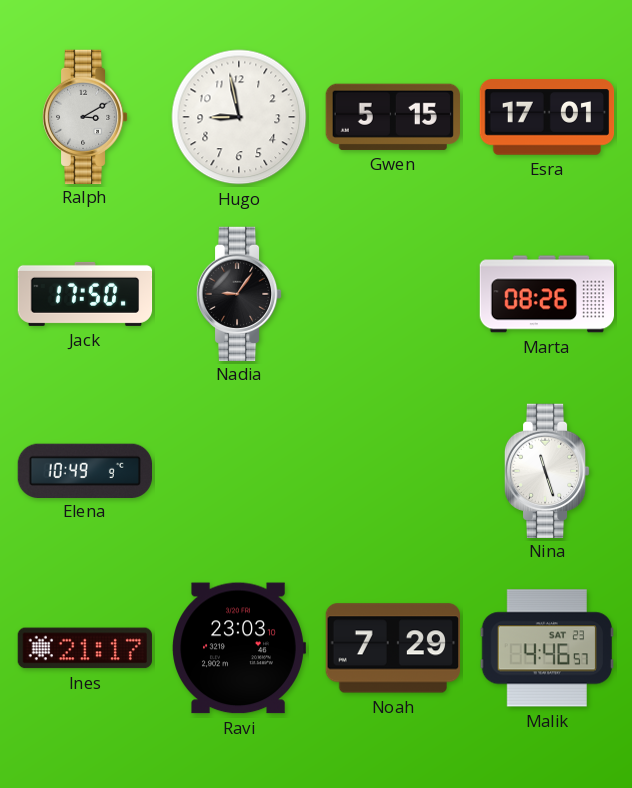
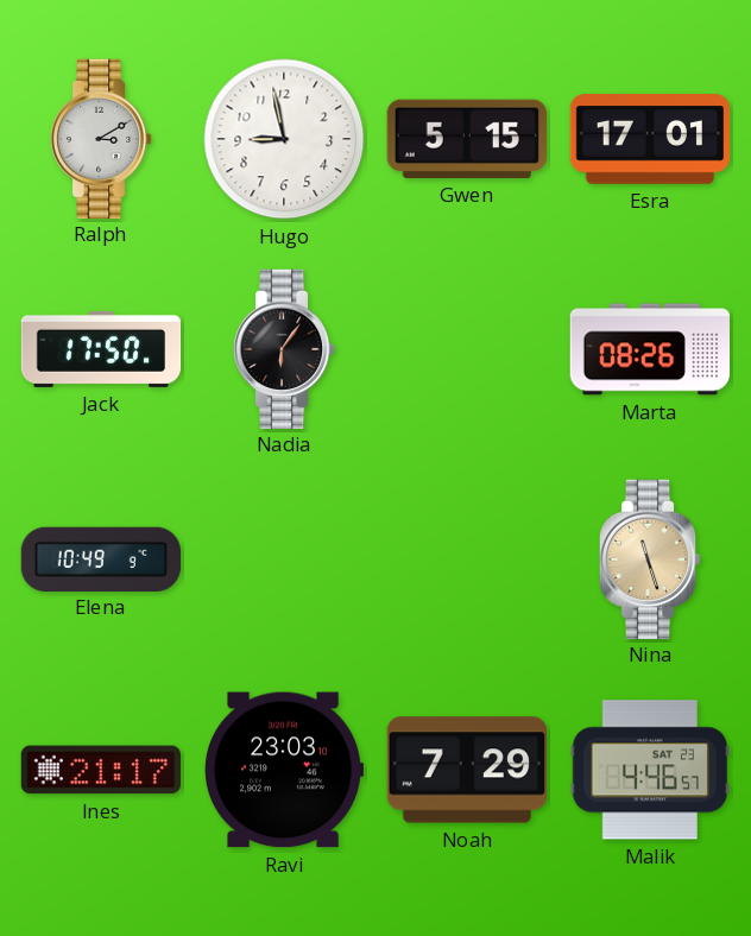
Nadia: 9:06 -> 6:06 (284, 348)
Nina dial: white -> champagne (650, 558)
